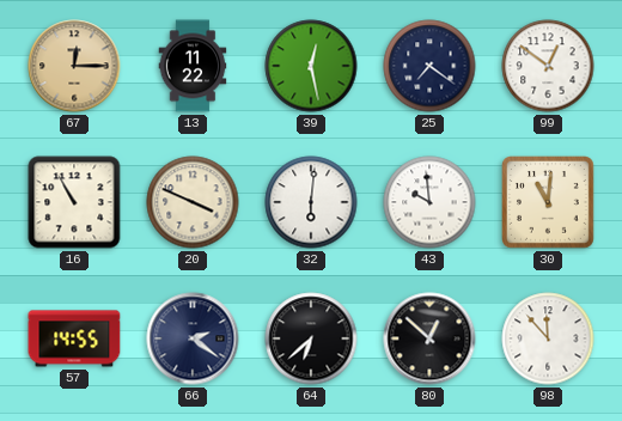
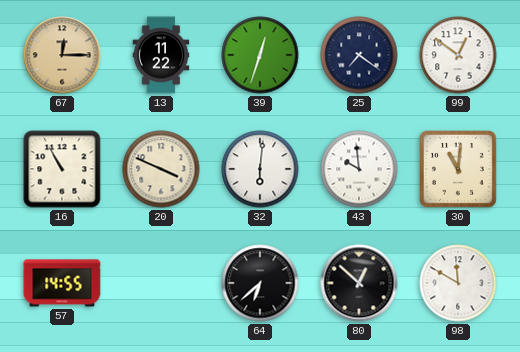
39: 12:28 -> 12:33 (260, 55)
66: 2:21 -> none (193, 338)
98: 11:53 -> 11:50 (458, 283)
